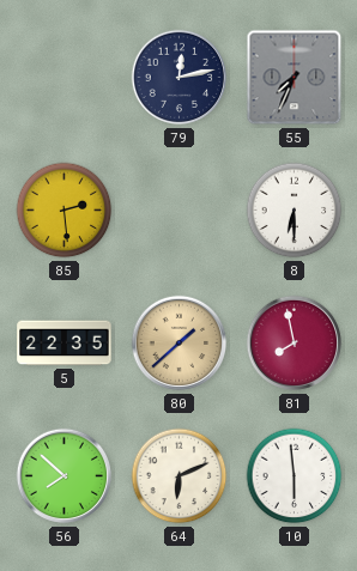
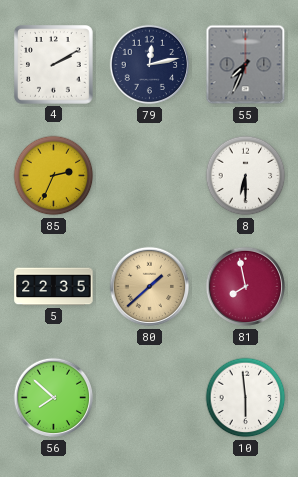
4: none -> 2:10 (54, 65)
85: 2:29 -> 2:34 (54, 176)
64: 6:11 -> none (180, 476)
